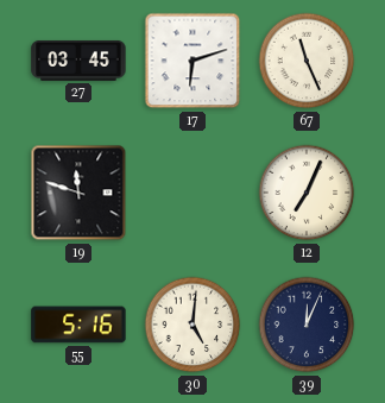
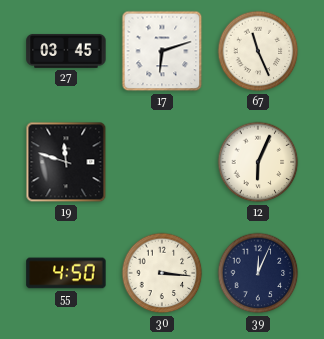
12: 7:04 -> 6:04 (258, 162)
55: 5:16 -> 4:50 (66, 273)
30: 5:01 -> 3:16 (162, 273)
